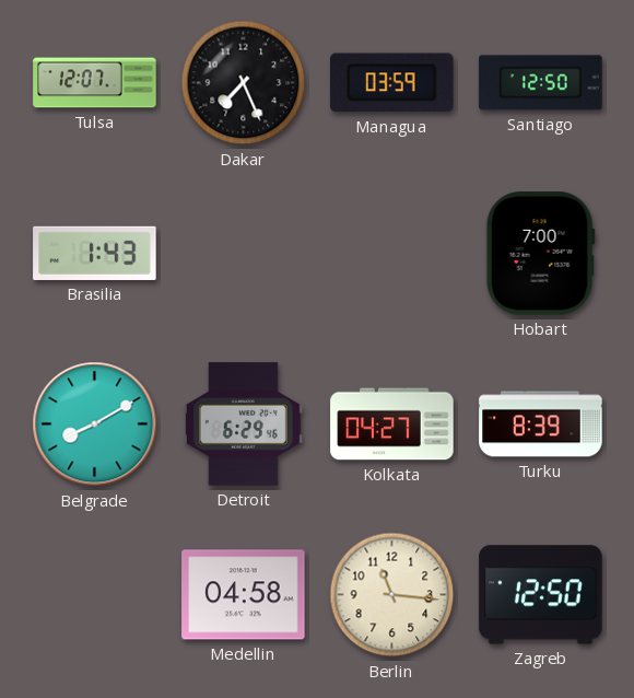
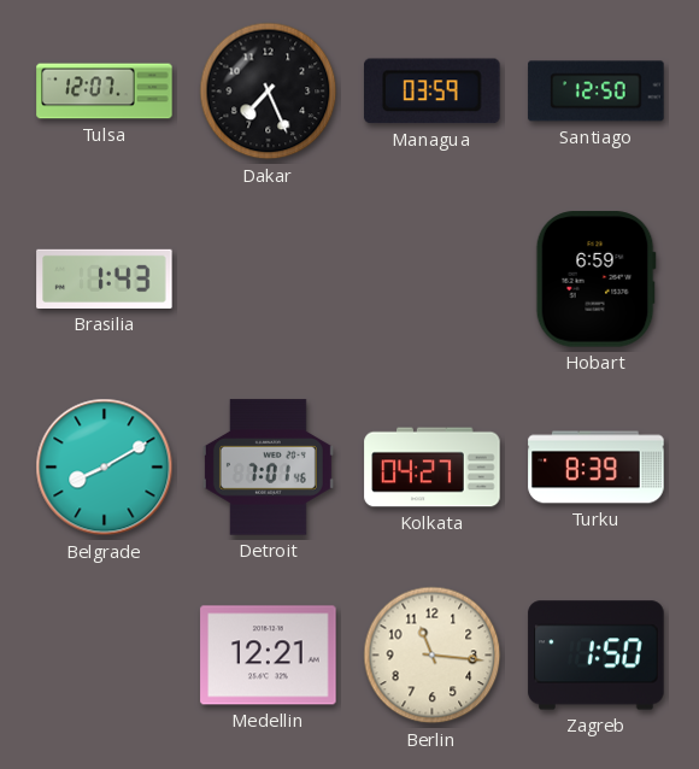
Hobart: 7:00 -> 6:59 (595, 280)
Detroit: 6:29 -> 7:01 (268, 468)
Medellin: 04:58 -> 12:21 (269, 656)
Zagreb: 12:50 -> 1:50 (597, 656)
